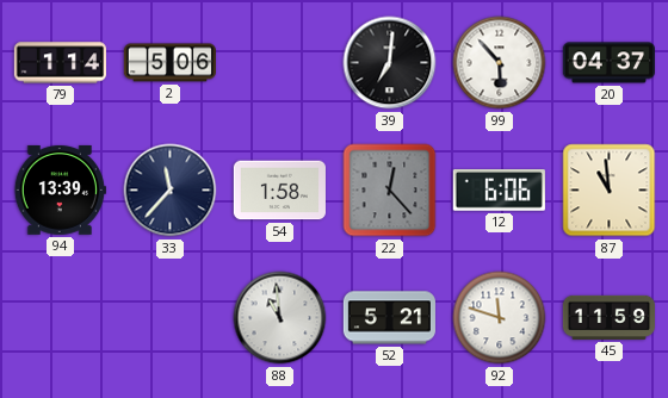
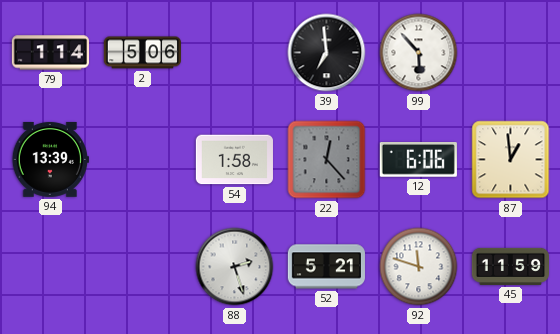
39: 7:01 -> 6:59 (327, 53)
20: 04:37 -> none (608, 63)
33: 11:37 -> none (171, 191)
87: 10:59 -> 12:59 (511, 160)
88: 10:59 -> 2:27 (235, 267)
